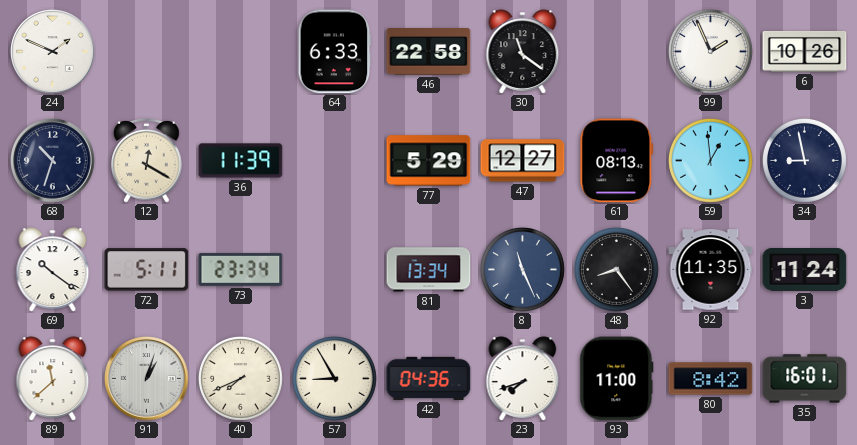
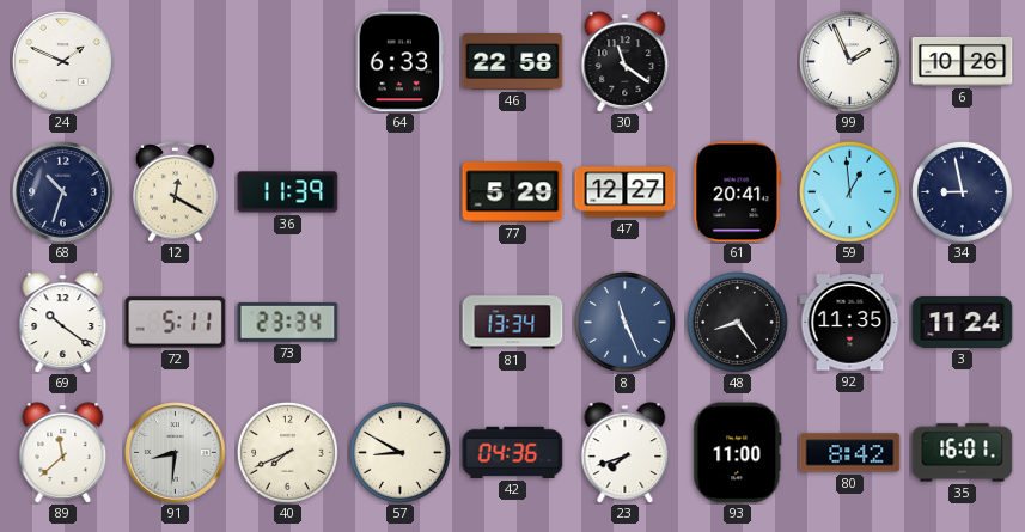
61: 08:13 -> 20:41 (738, 192)
91: 1:03 -> 8:31 (176, 453)
57: 8:55 -> 8:50 (399, 452)
